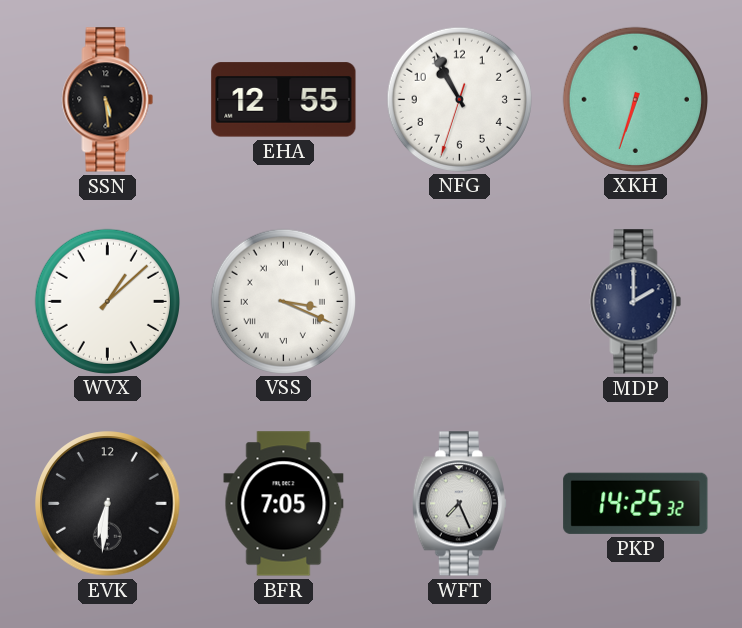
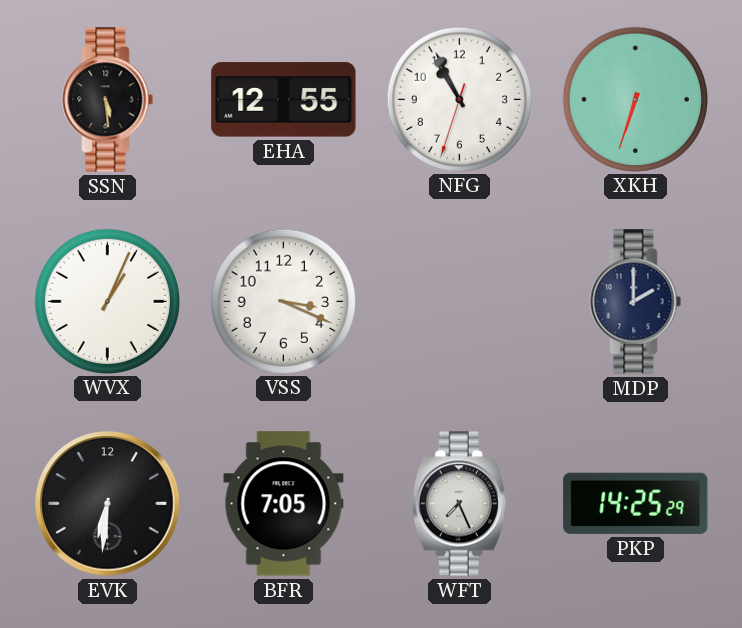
WVX: 1:08 -> 1:04 (107, 301)
VSS numerals: Roman -> Arabic (283, 301)
PKP: 14:25:32 -> 14:25:29 (636, 503)
